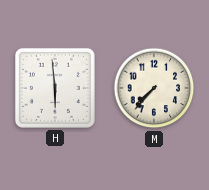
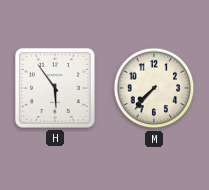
H: 5:59 -> 5:54 (55, 88)
